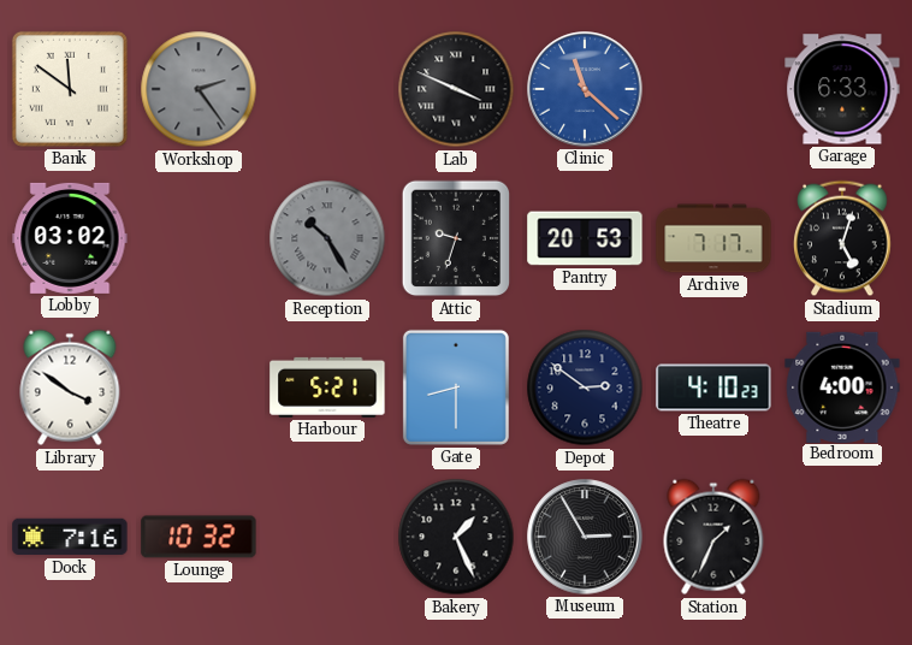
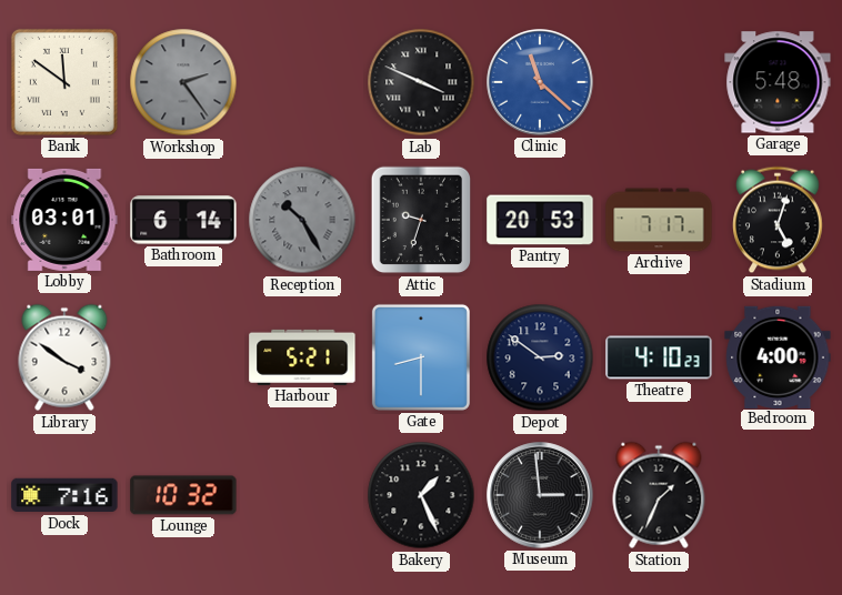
Garage: 6:33 -> 5:48 (778, 82)
Lobby: 03:02 -> 03:01 (64, 220)
Bathroom: none -> 6:14 (183, 220)
Museum: 2:55 -> 2:59 (540, 495)
